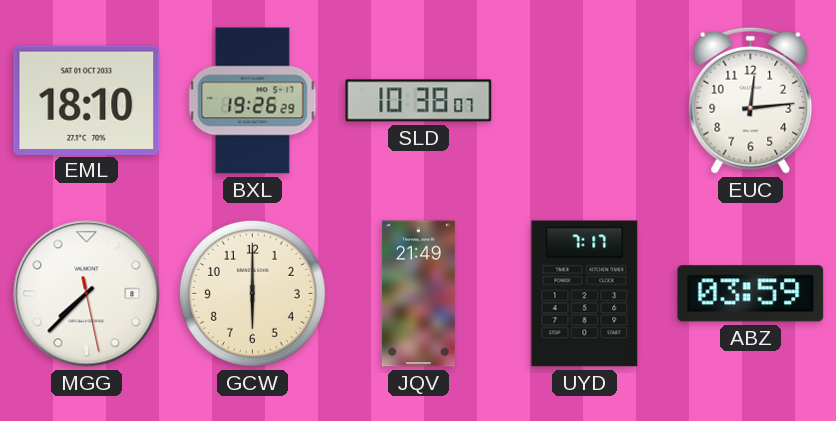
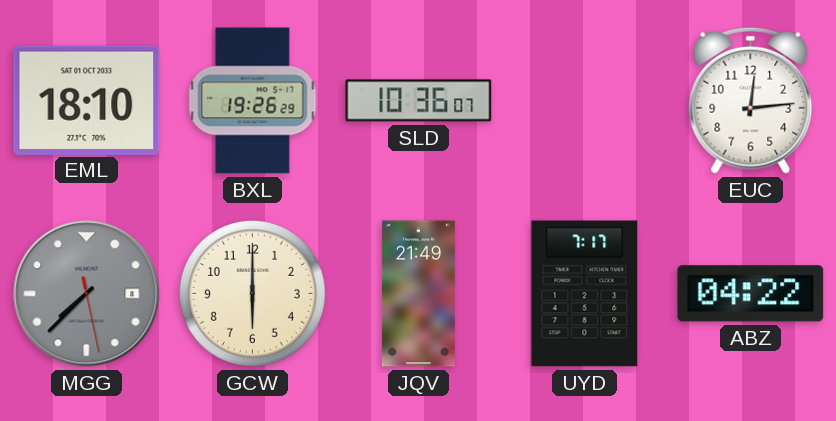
SLD: 10:38 -> 10:36 (419, 101)
MGG dial: white -> grey (87, 294)
ABZ: 03:59 -> 04:22 (751, 294)
